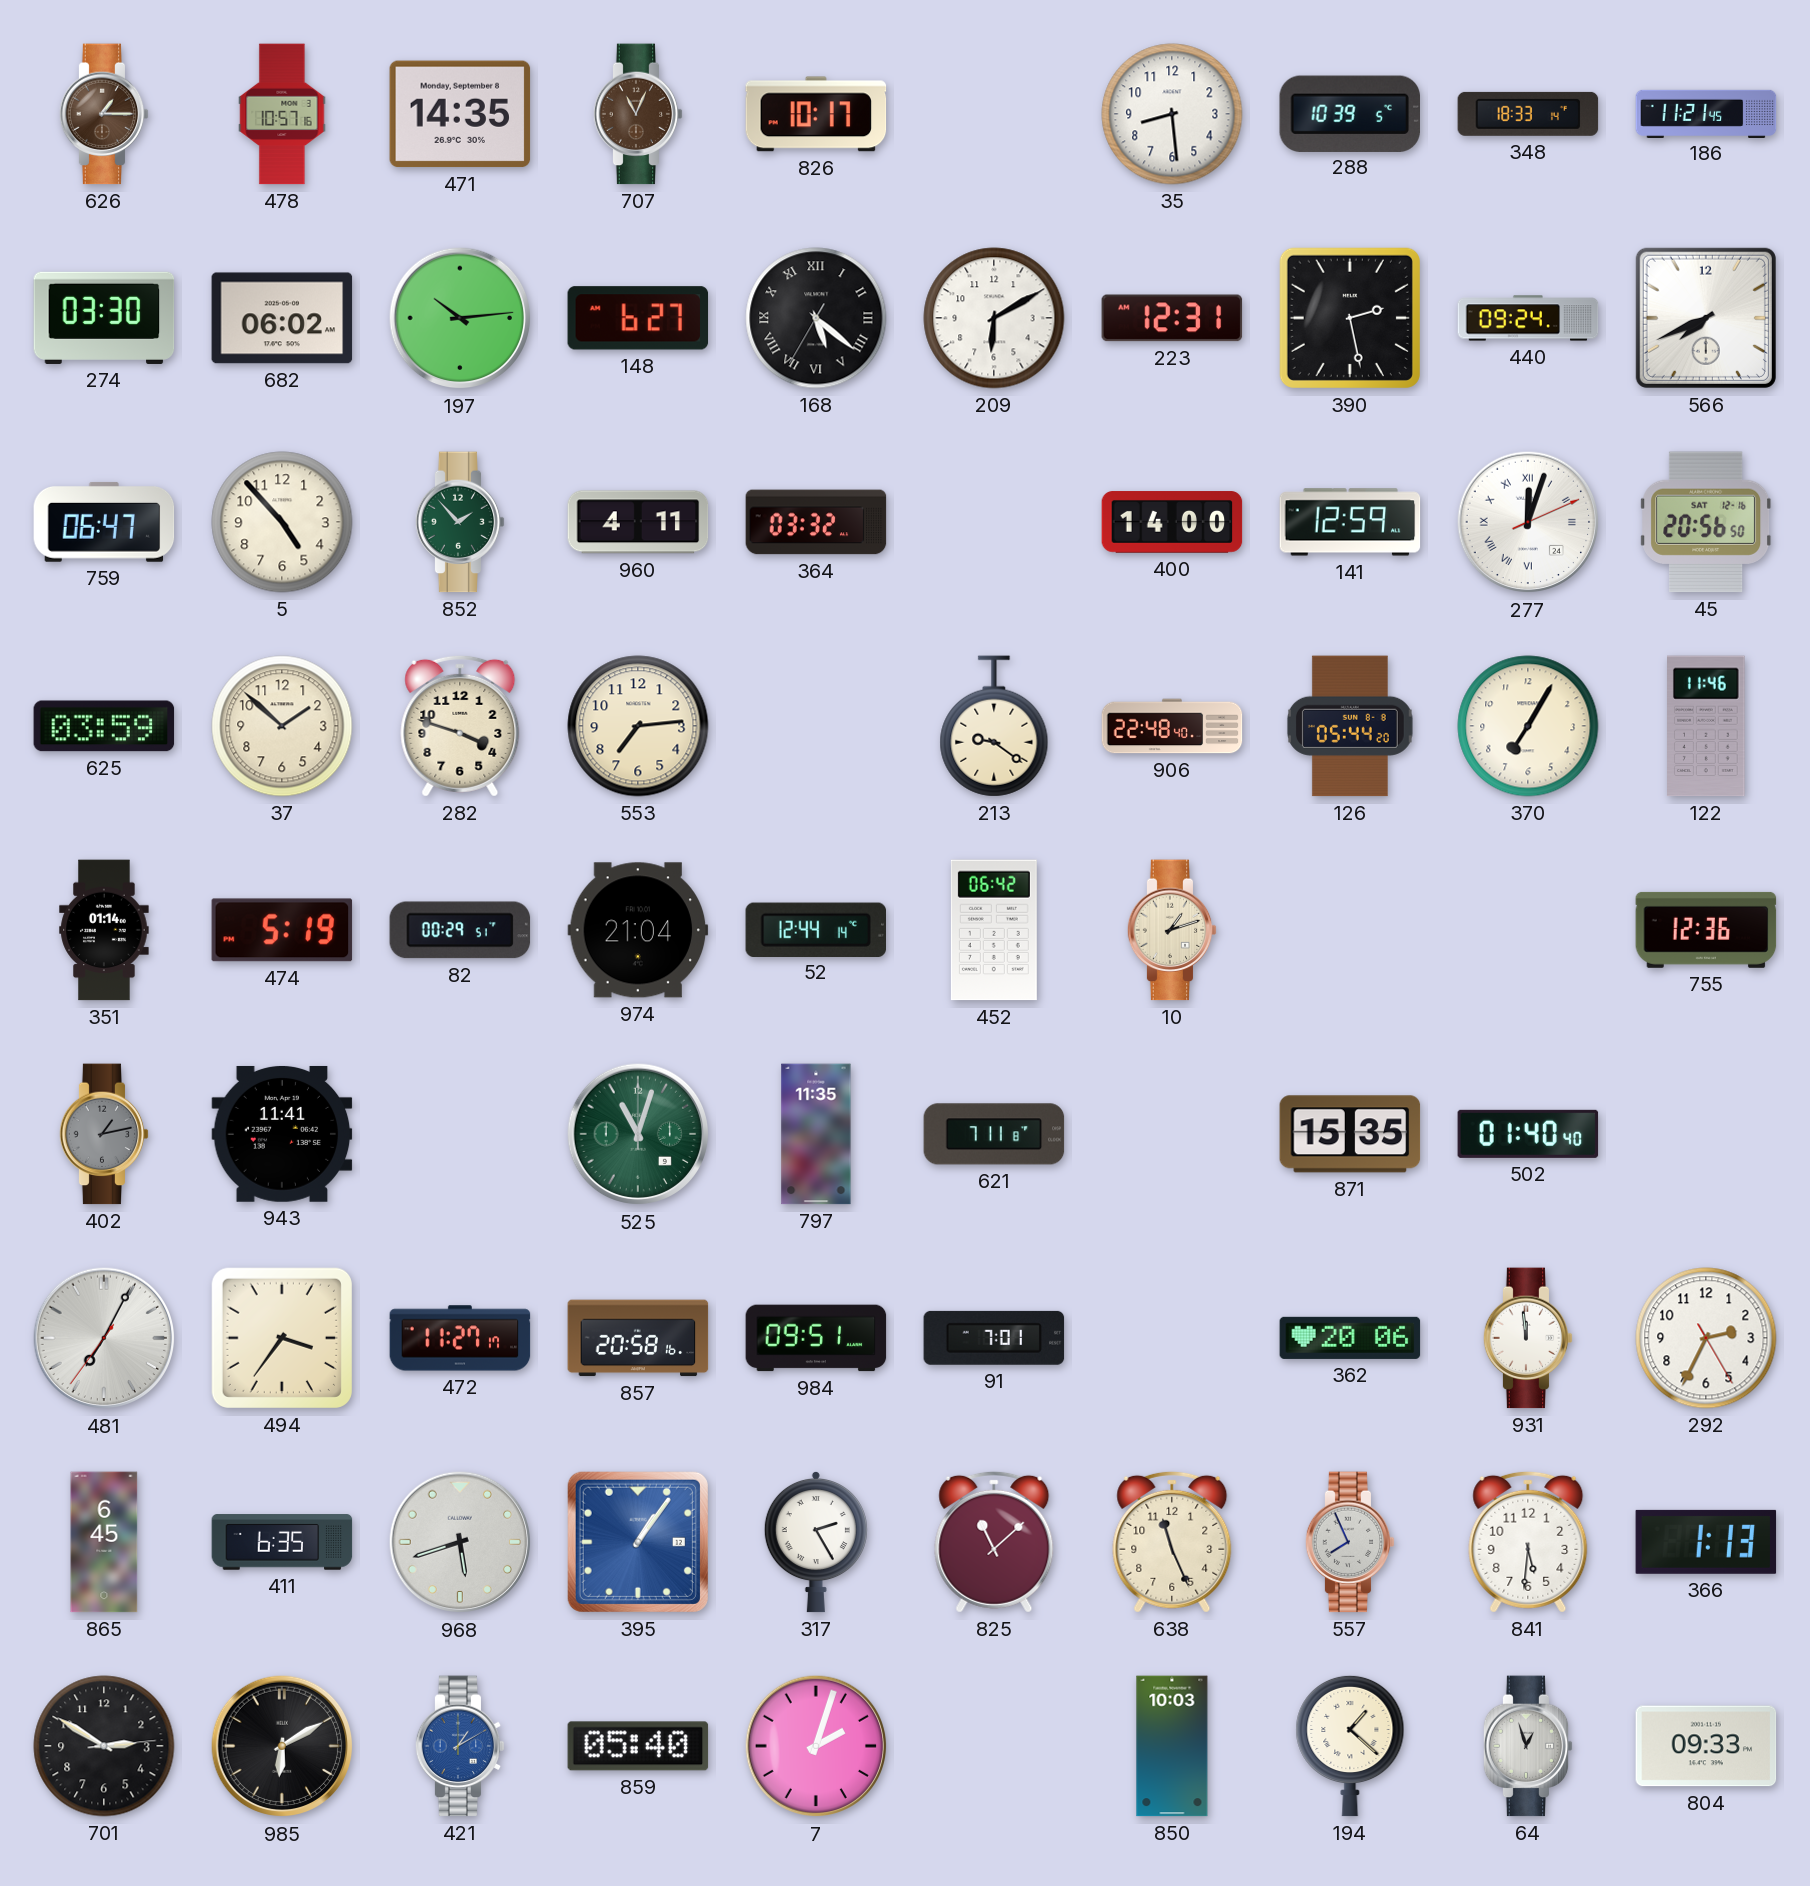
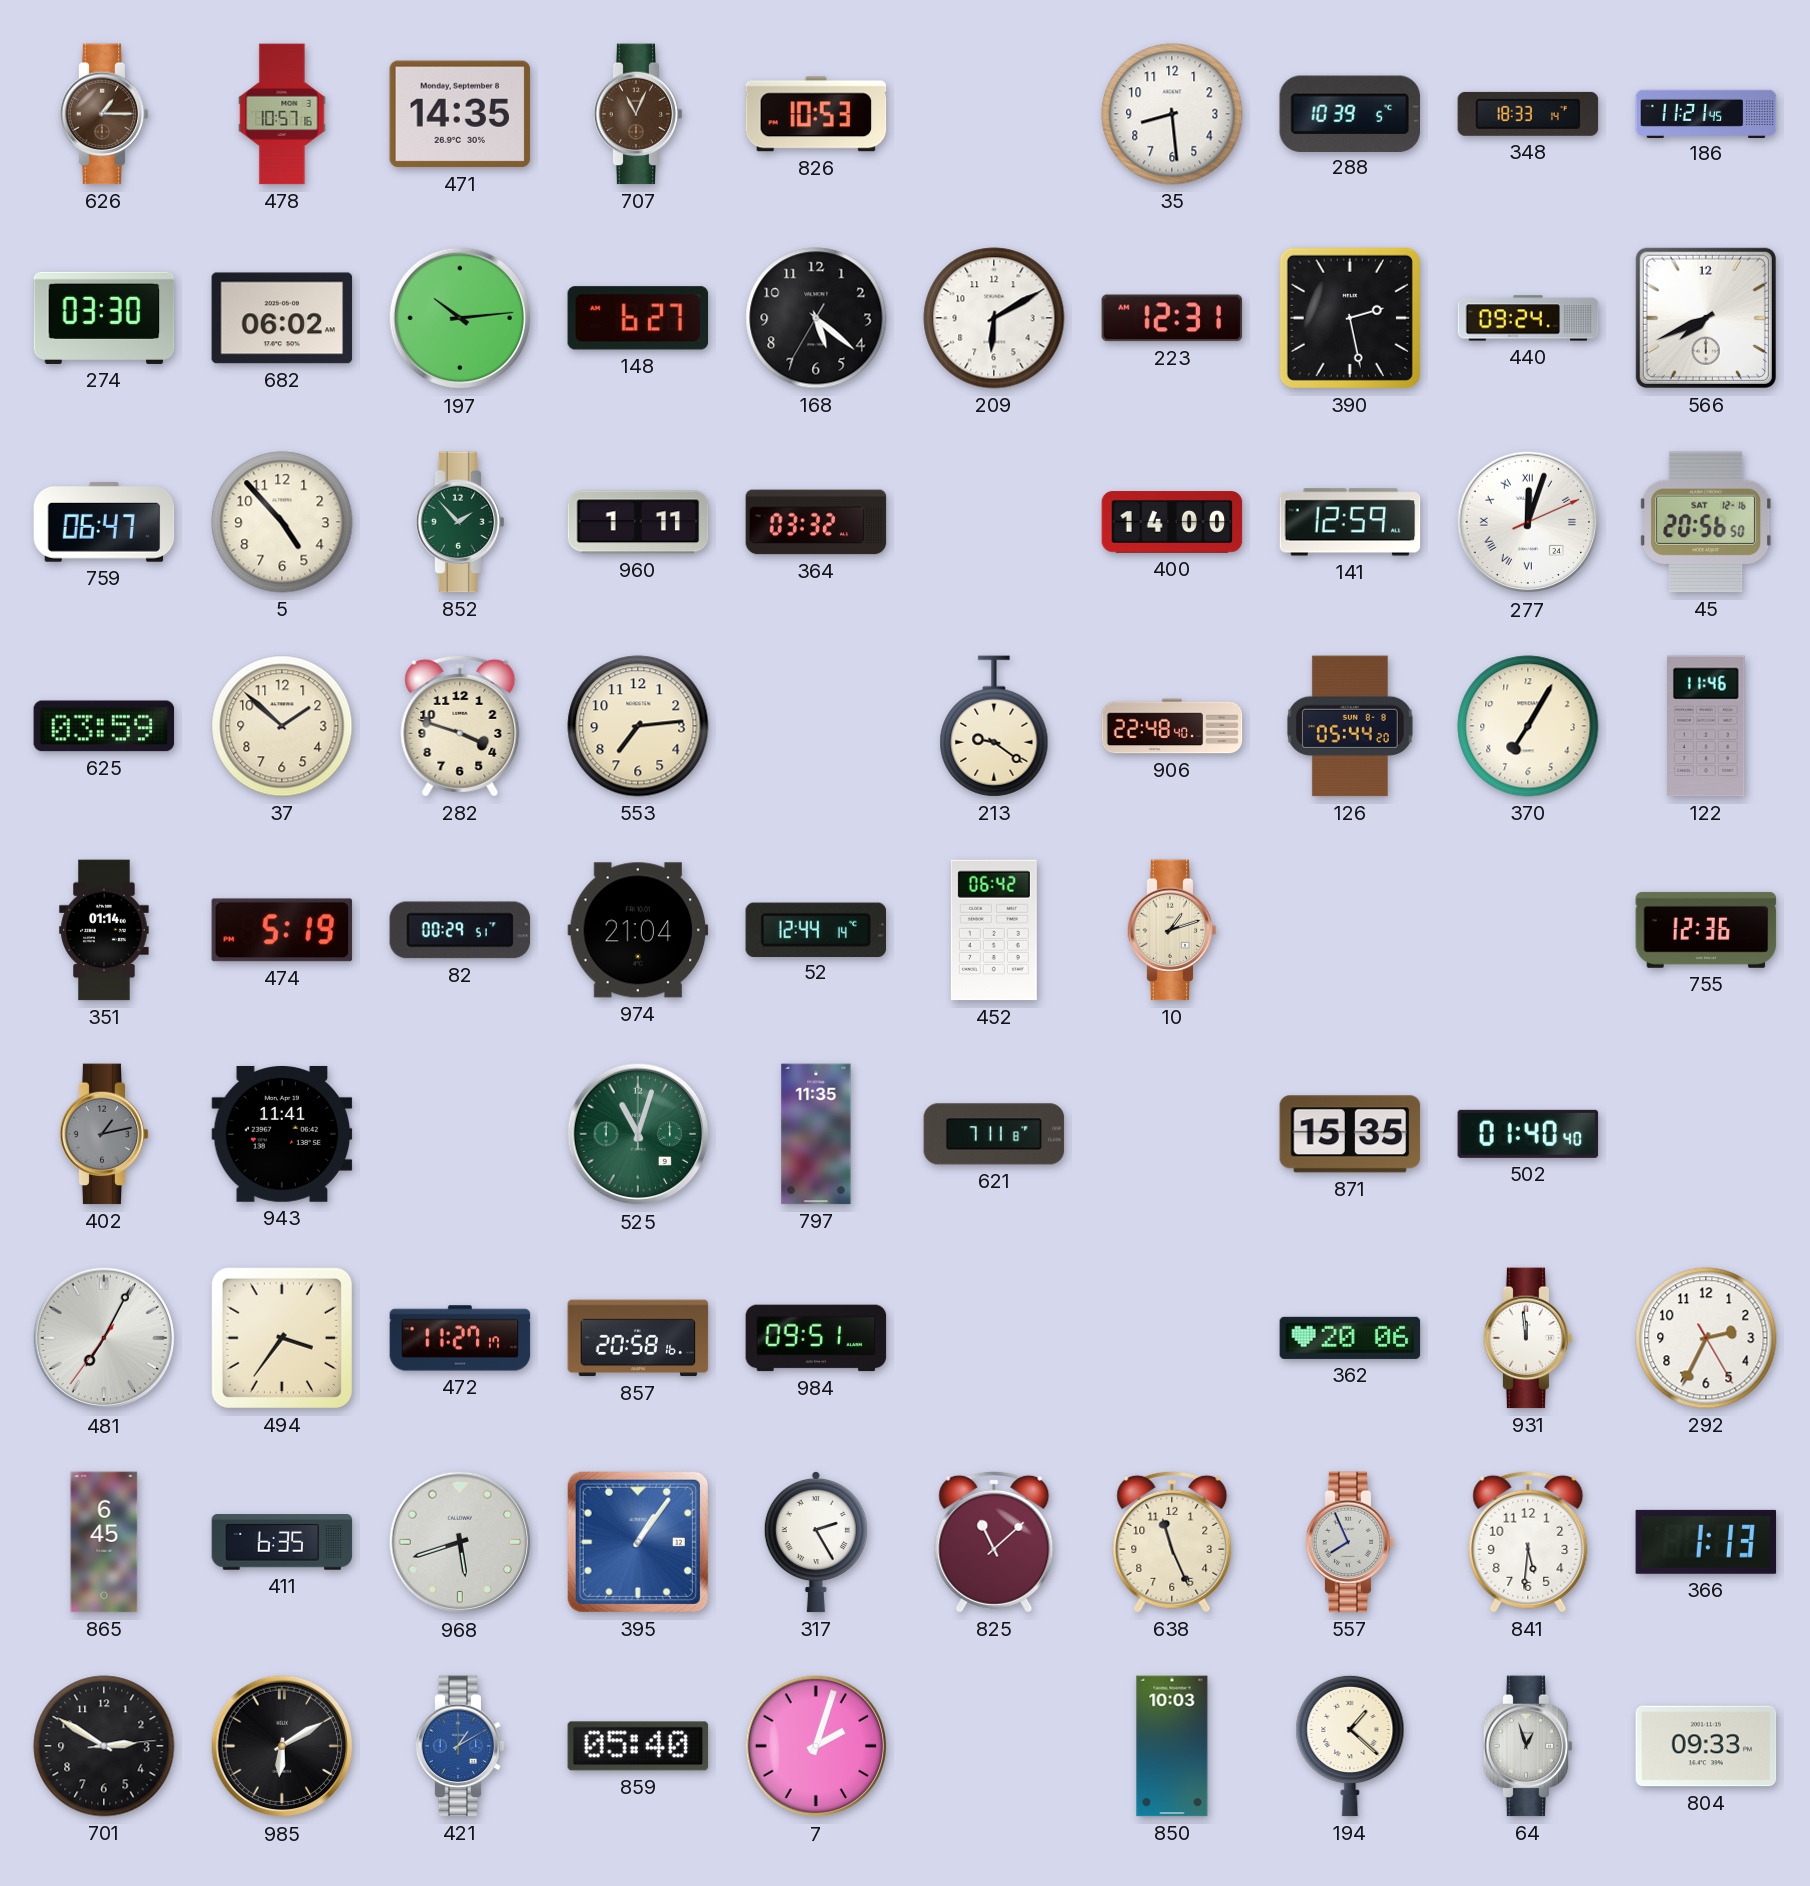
826: 10:17 -> 10:53 (816, 114)
168 numerals: Roman -> Arabic (816, 318)
960: 4:11 -> 1:11 (638, 522)
91: 7:01 -> none (994, 1338)
